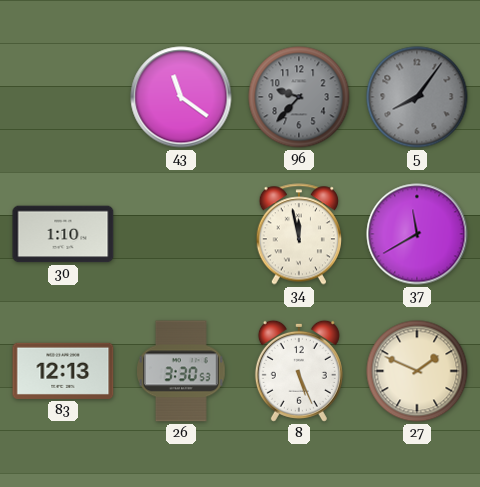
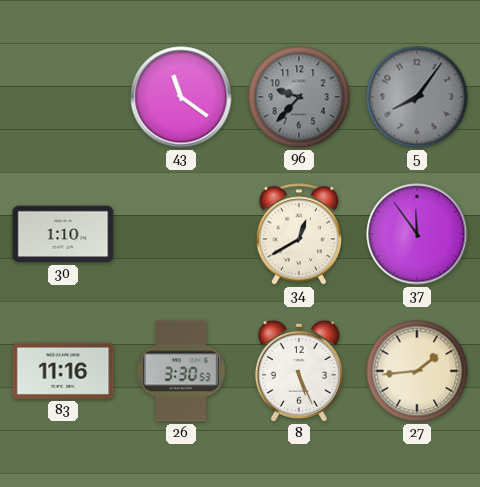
34: 11:58 -> 12:40 (298, 234)
37: 11:40 -> 11:54 (417, 234)
83: 12:13 -> 11:16 (63, 371)
27: 1:49 -> 1:44 (417, 371)
